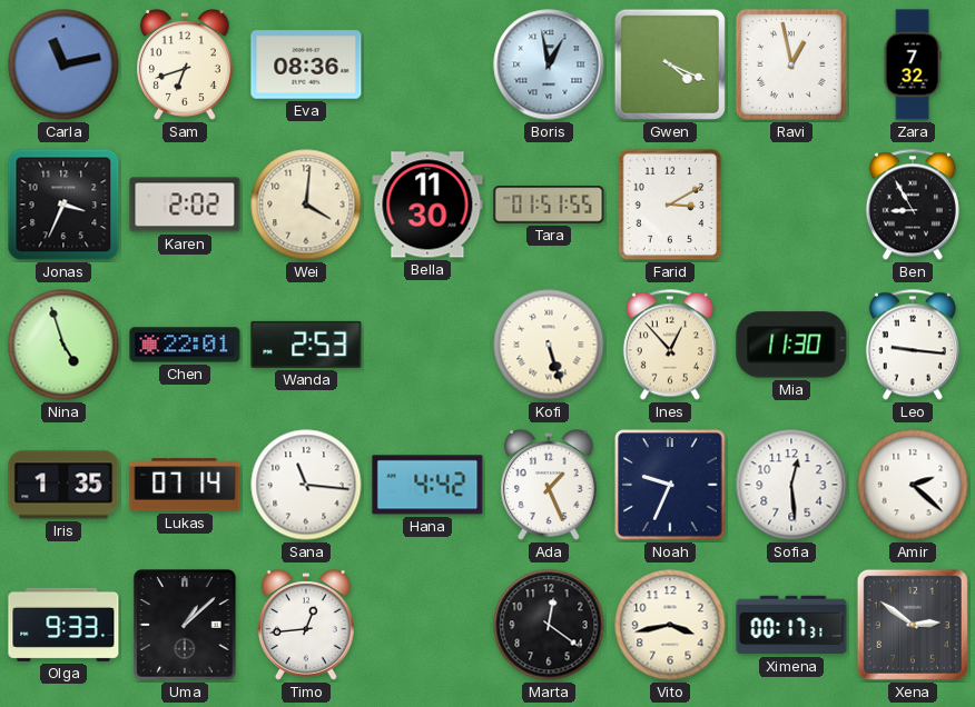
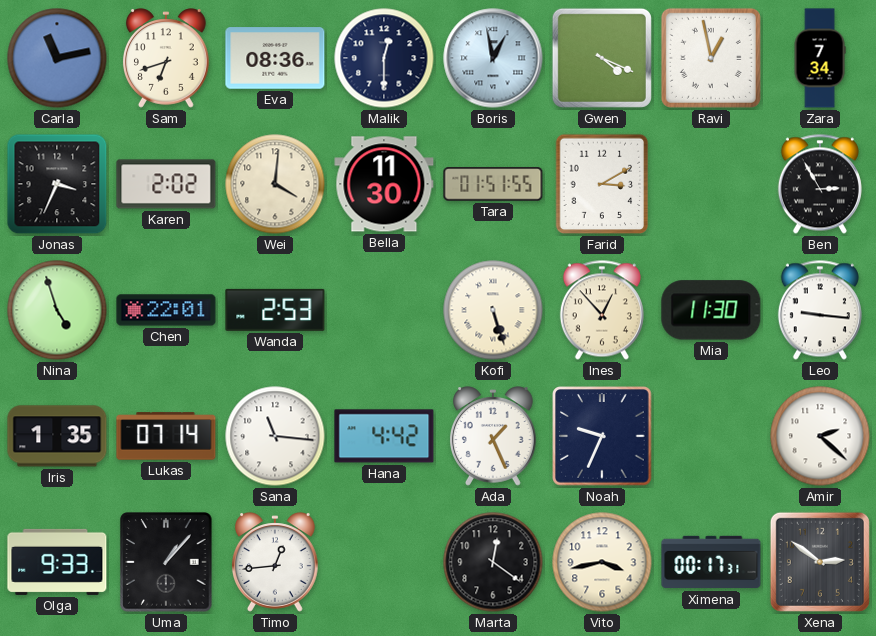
Malik: none -> 12:30 (384, 58)
Zara: 7:32 -> 7:34 (820, 58)
Ben: 8:55 -> 2:55 (820, 184)
Sofia: 12:29 -> none (791, 485)
Uma: 1:08 -> 1:07 (166, 562)
